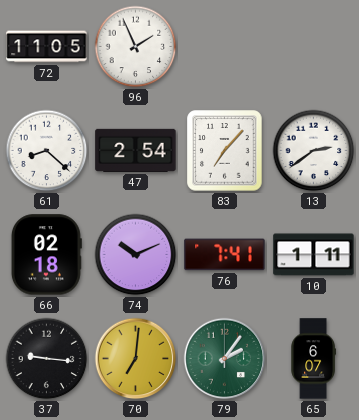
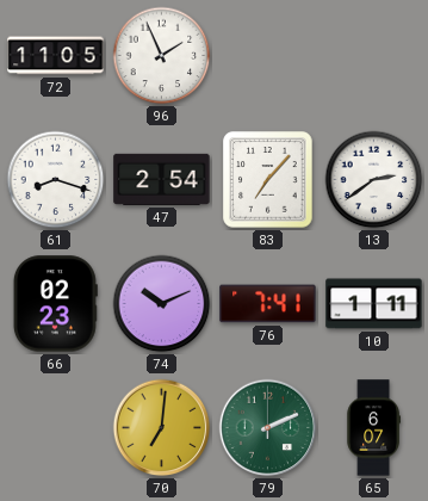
61: 8:22 -> 8:18 (56, 180)
66: 02:18 -> 02:23 (55, 304)
37: 9:16 -> none (47, 359)
79: 2:06 -> 2:11 (268, 428)
